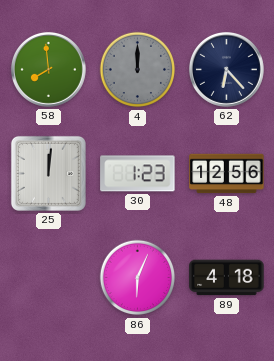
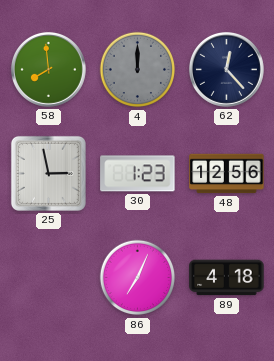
62: 6:23 -> 12:23 (226, 69)
25: 12:01 -> 2:58 (48, 173)
86: 6:04 -> 7:04 (138, 278)
